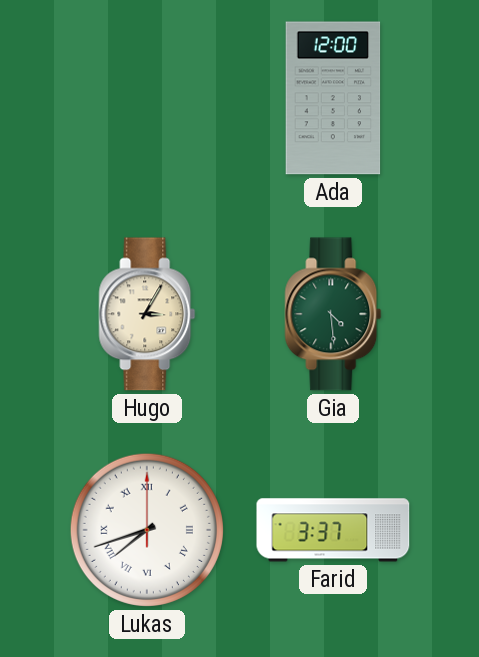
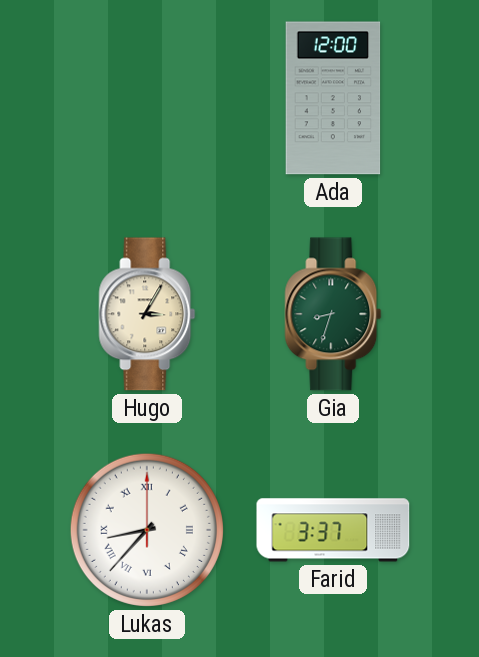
Gia: 4:29 -> 8:33 (333, 314)
Lukas: 7:42 -> 8:37 (147, 530)
